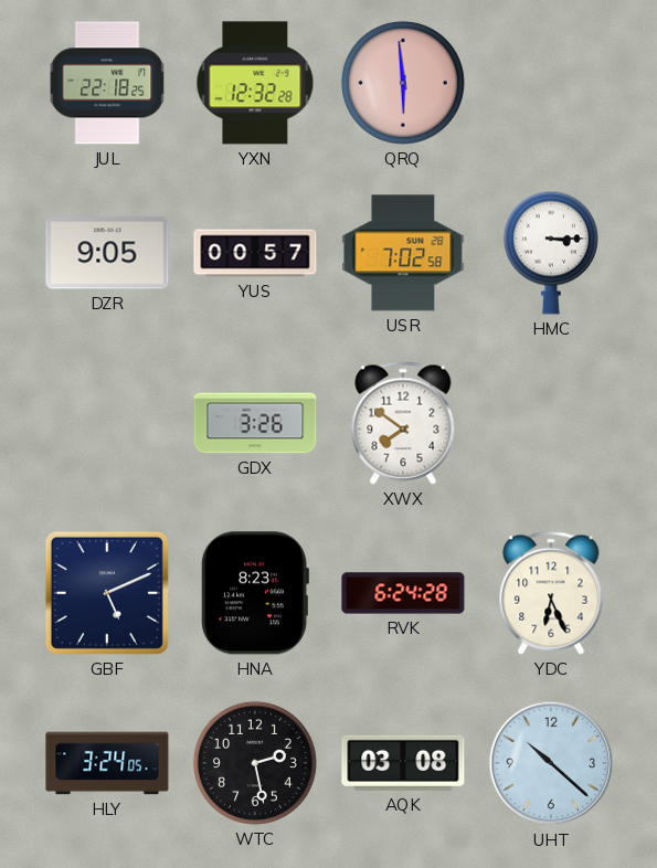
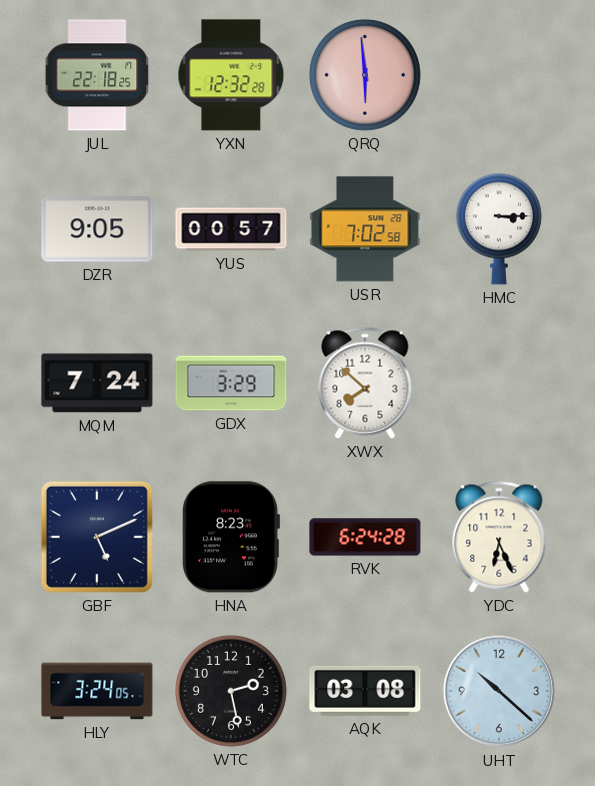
MQM: none -> 7:24 (97, 383)
GDX: 3:26 -> 3:29 (231, 383)
XWX: 7:51 -> 7:52 (365, 383)
